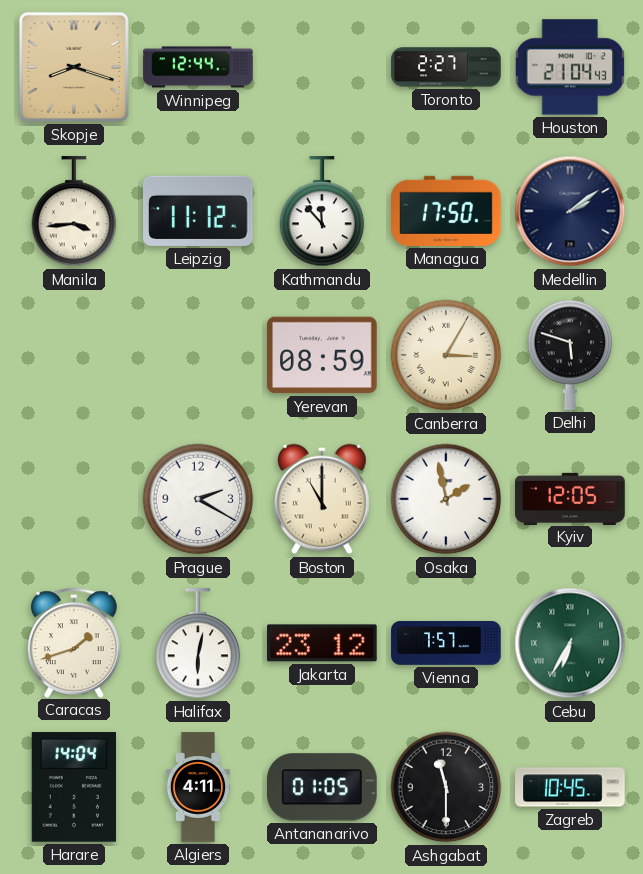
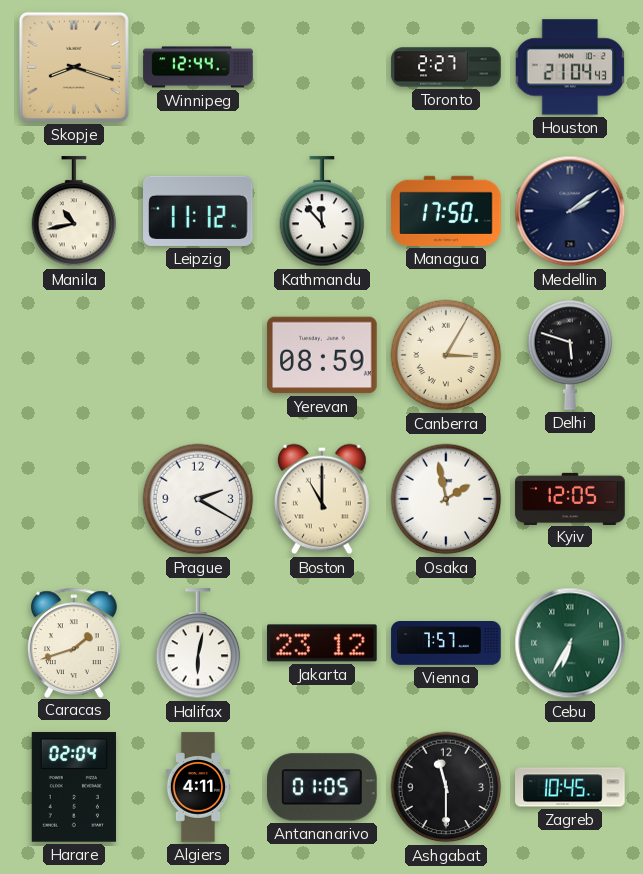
Manila: 3:44 -> 10:43 (74, 212)
Harare: 14:04 -> 02:04 (74, 787)
